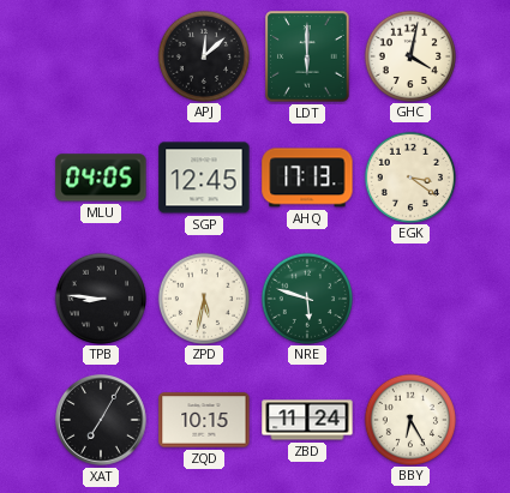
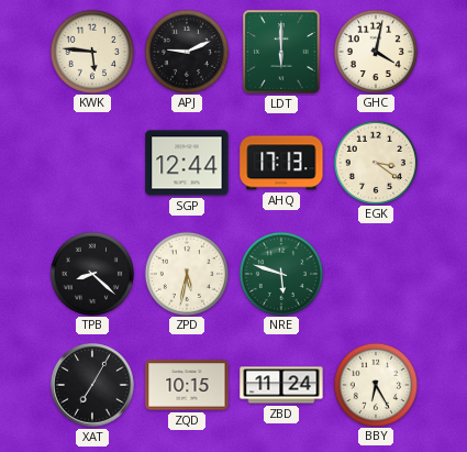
KWK: none -> 5:46 (91, 51)
APJ: 12:08 -> 9:11 (186, 51)
MLU: 04:05 -> none (101, 178)
SGP: 12:45 -> 12:44 (187, 163)
TPB: 8:46 -> 8:22 (91, 273)
